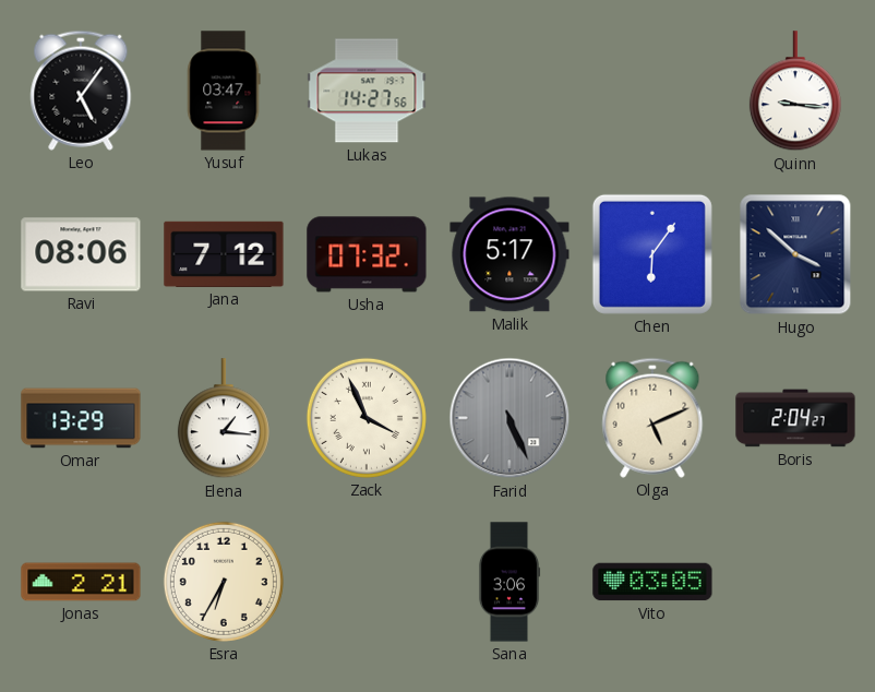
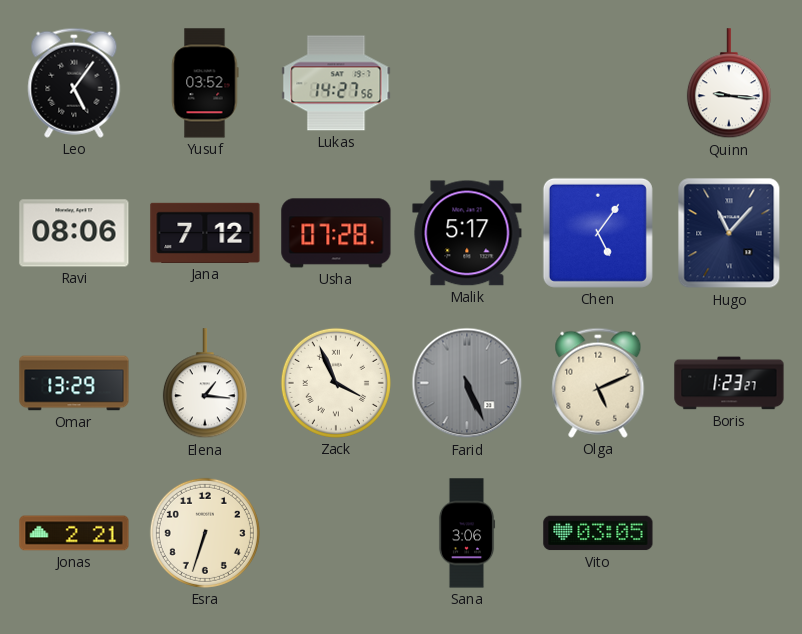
Yusuf: 03:47 -> 03:52 (205, 83)
Usha: 07:32 -> 07:28 (336, 233)
Chen: 6:06 -> 5:06 (598, 233)
Hugo: 3:52 -> 11:07 (729, 233)
Boris: 2:04 -> 1:23 (729, 383)
Esra: 6:35 -> 6:33 (205, 533)
